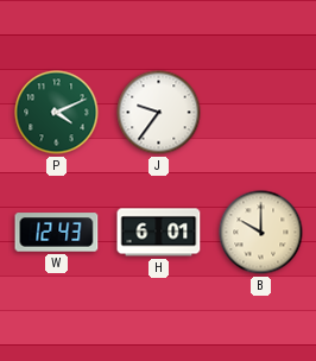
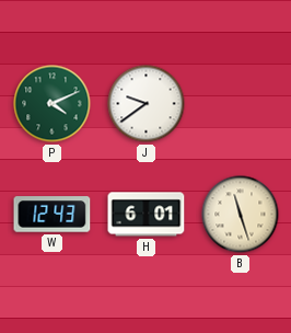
J: 9:36 -> 9:39 (147, 104)
B: 10:00 -> 11:27 (241, 215)
